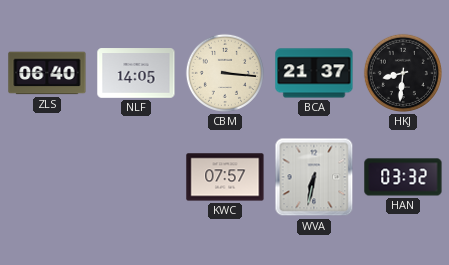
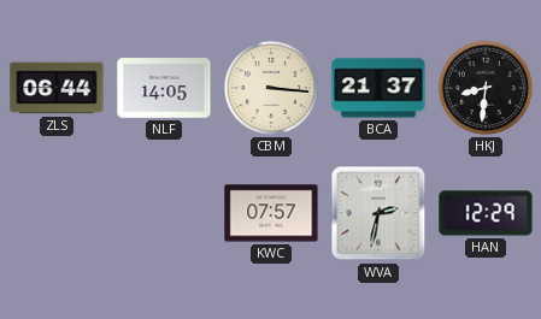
ZLS: 06:40 -> 06:44 (57, 88)
WVA: 6:32 -> 2:32 (378, 213)
HAN: 03:32 -> 12:29 (486, 213)
